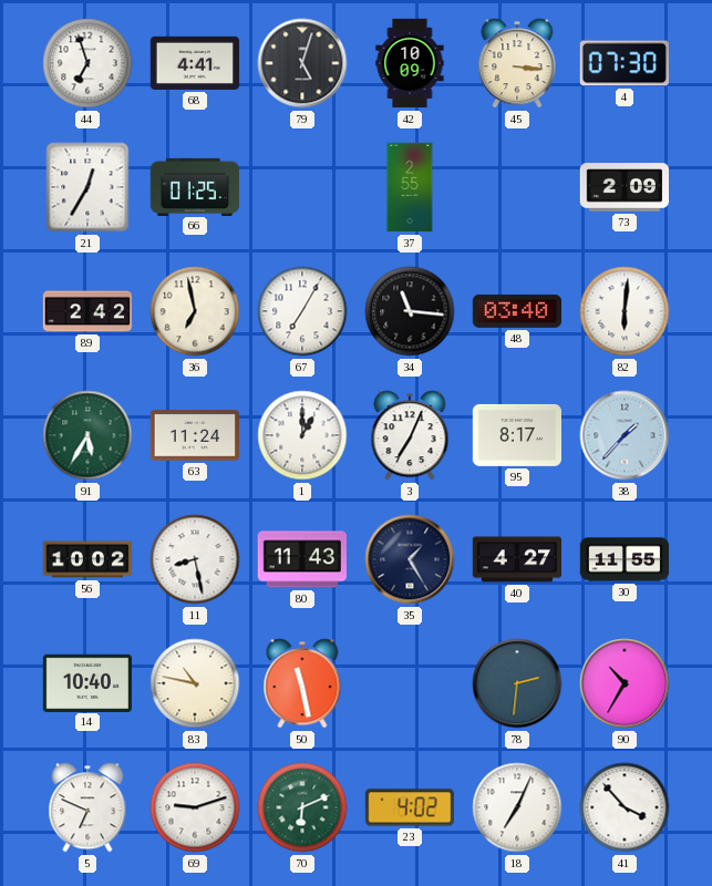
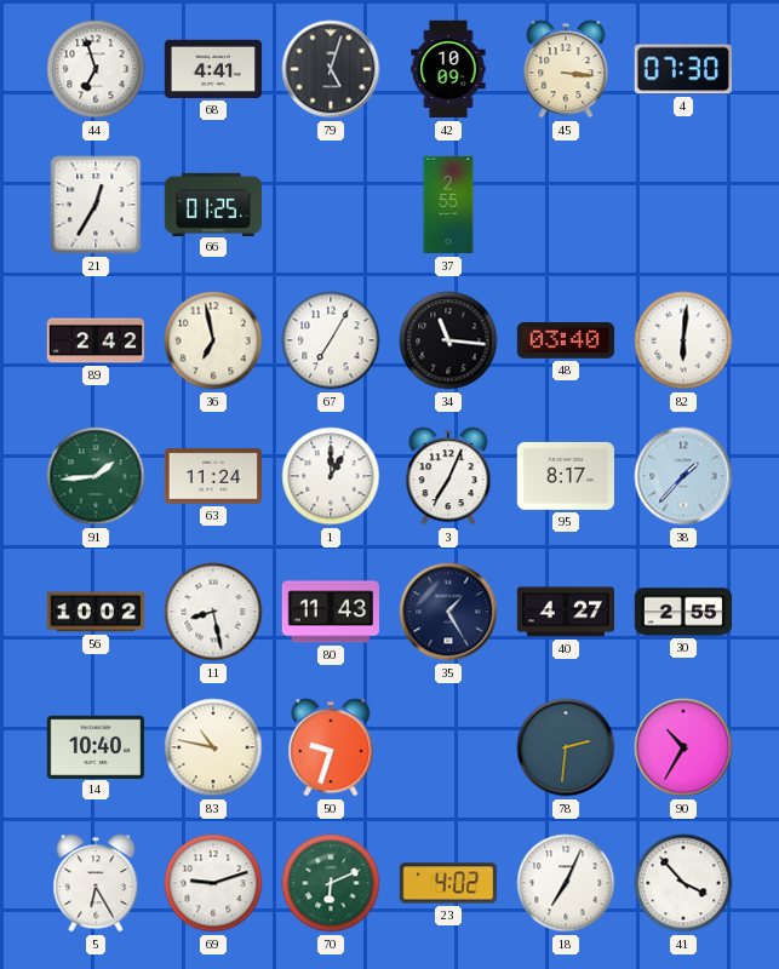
73: 2:09 -> none (623, 187)
91: 5:35 -> 1:44 (96, 476)
30: 11:55 -> 2:55 (683, 612)
50: 11:28 -> 9:33 (331, 747)
5: 6:49 -> 6:25 (96, 883)
